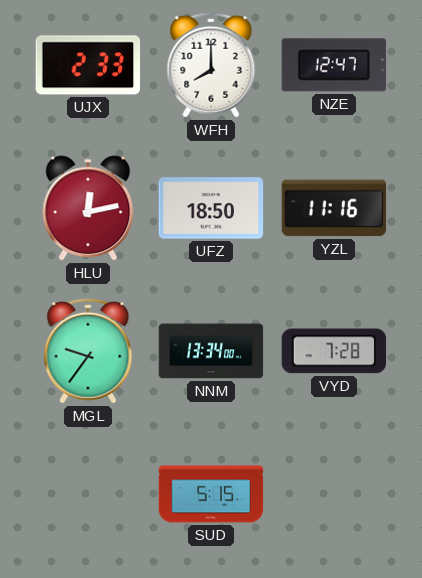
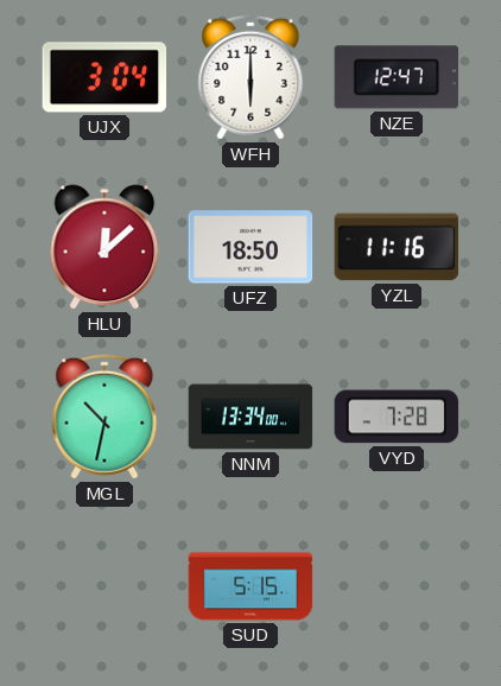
UJX: 2:33 -> 3:04 (104, 77)
WFH: 8:00 -> 6:00 (251, 77)
HLU: 12:13 -> 12:08 (104, 247)
MGL: 9:36 -> 10:32 (104, 417)
